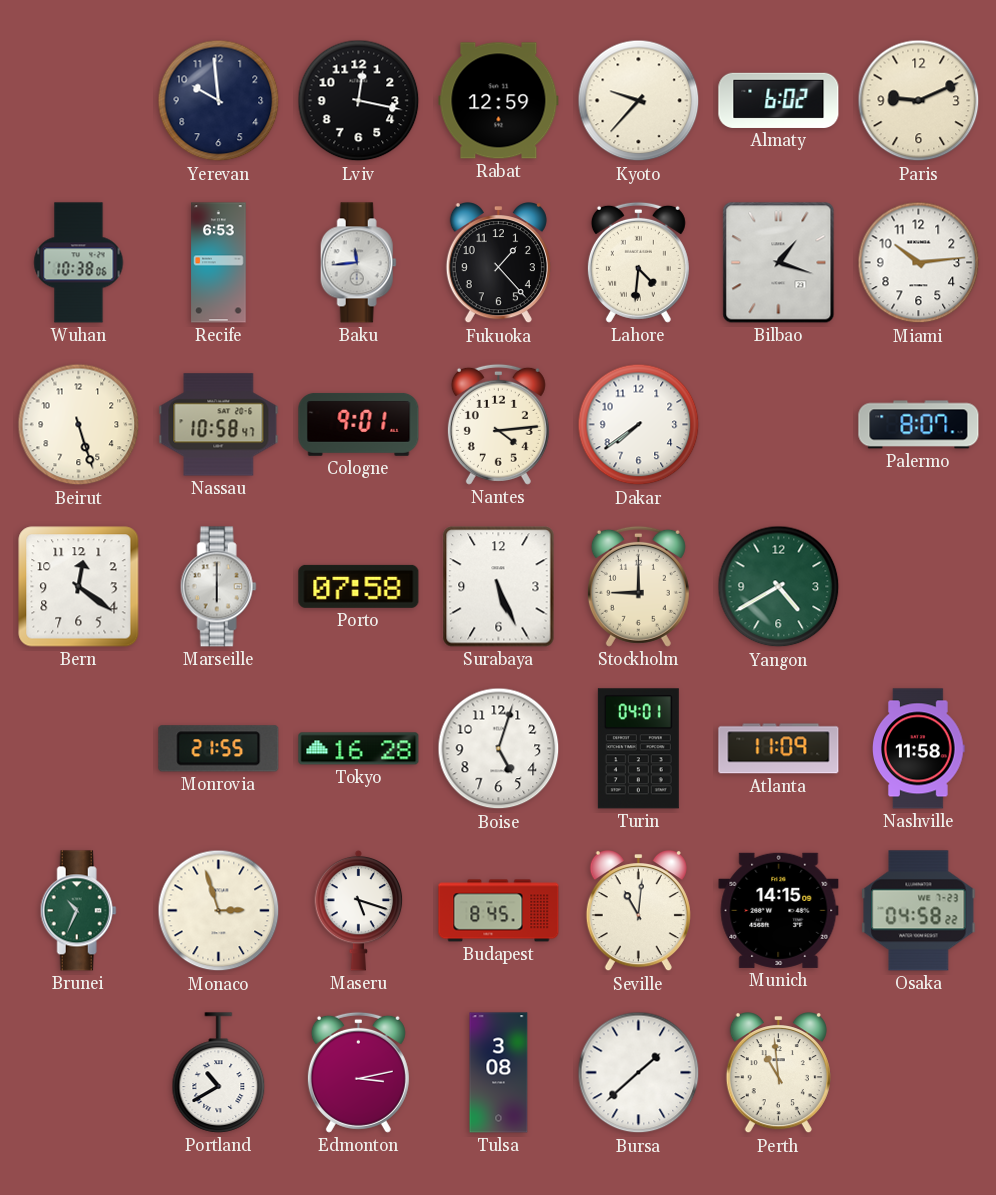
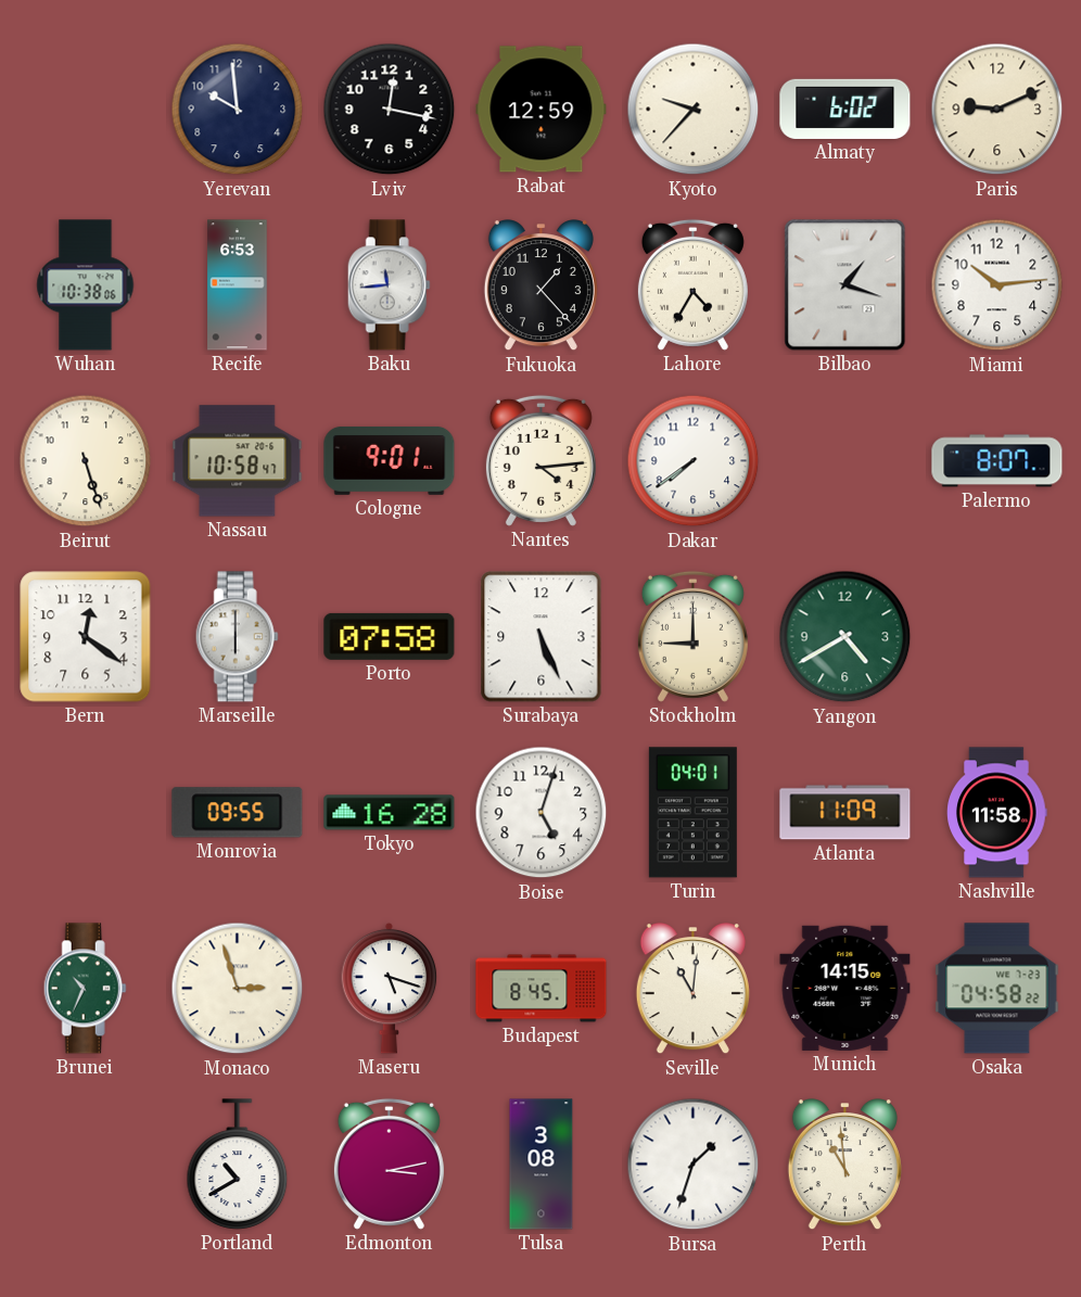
Lahore: 4:31 -> 4:35 (692, 284)
Monrovia: 21:55 -> 09:55 (238, 813)
Bursa: 1:38 -> 1:33 (694, 1165)
